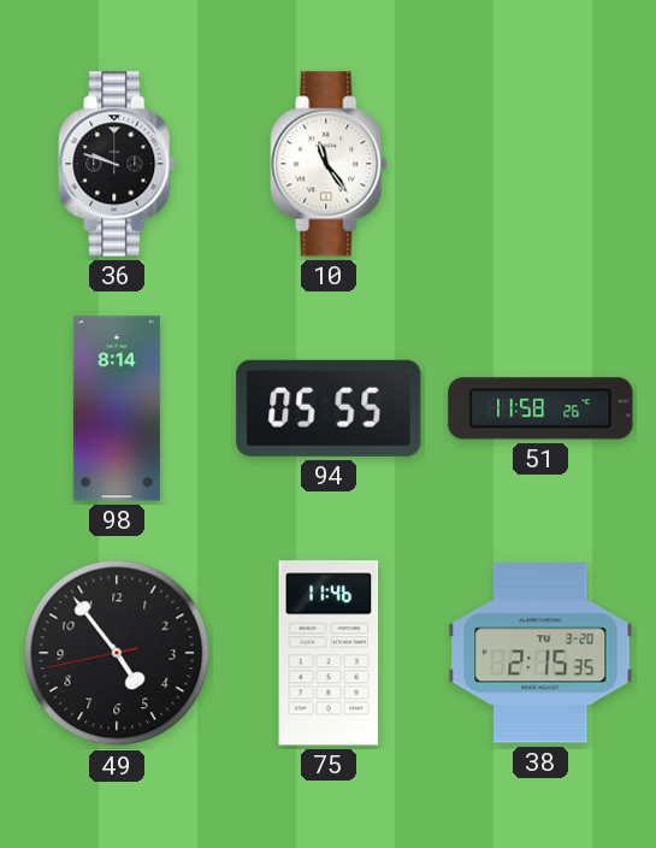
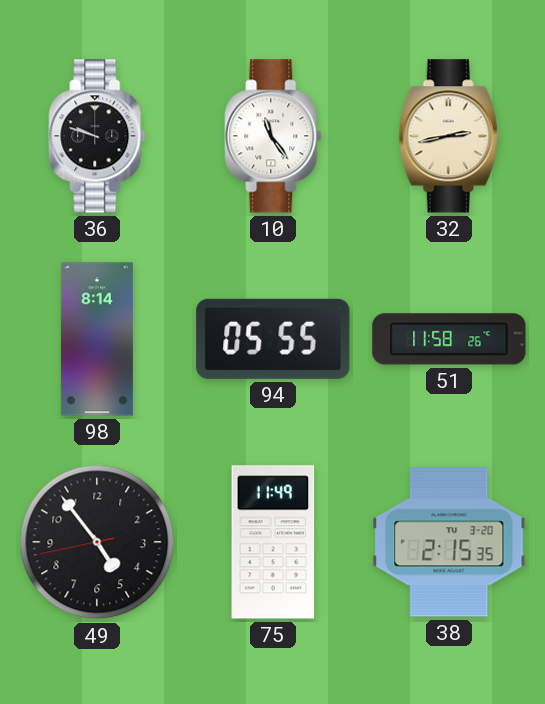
32: none -> 2:43 (449, 136)
75: 11:46 -> 11:49 (273, 542)
